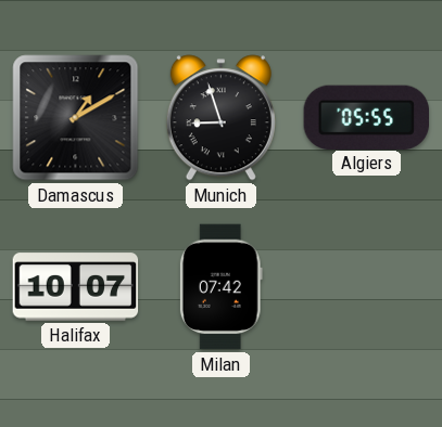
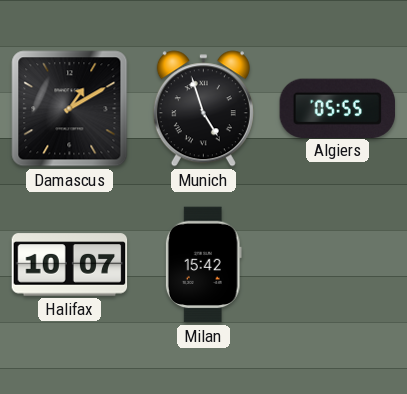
Munich: 8:57 -> 4:57 (203, 109)
Milan: 07:42 -> 15:42 (203, 265)
